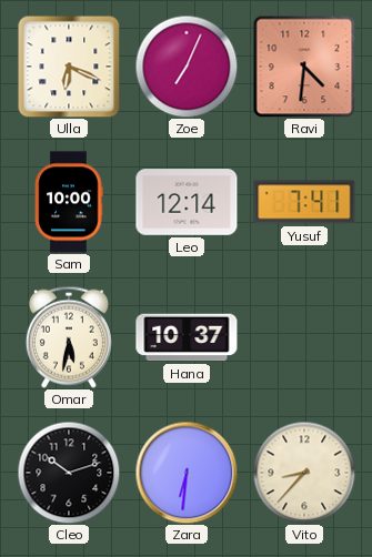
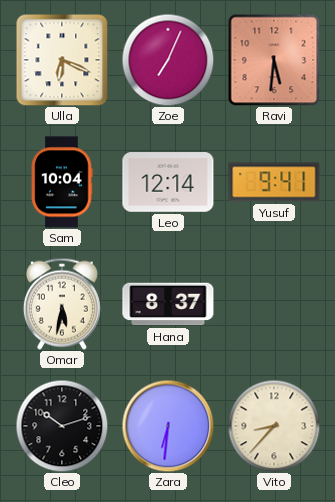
Ravi: 4:31 -> 5:31 (274, 60)
Sam: 10:00 -> 10:04 (62, 182)
Yusuf: 7:41 -> 9:41 (274, 182)
Hana: 10:37 -> 8:37 (168, 304)
